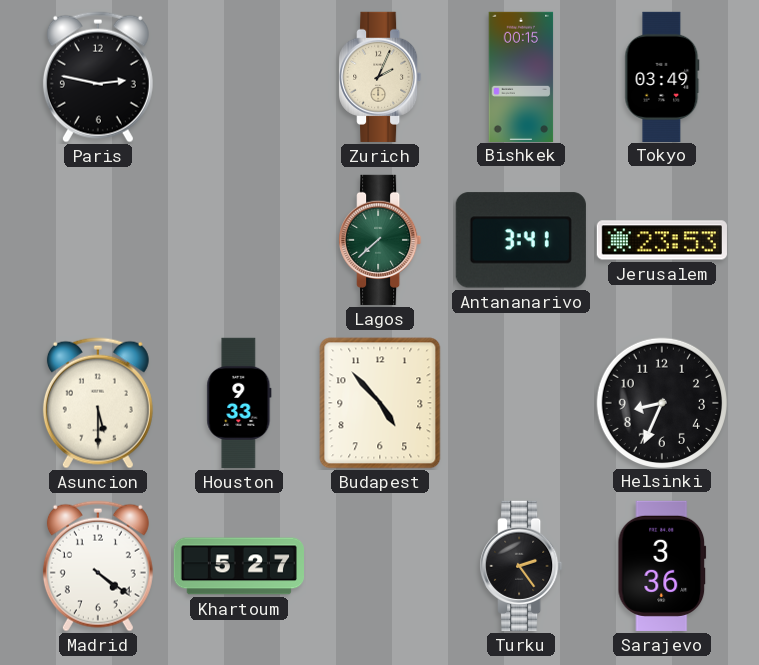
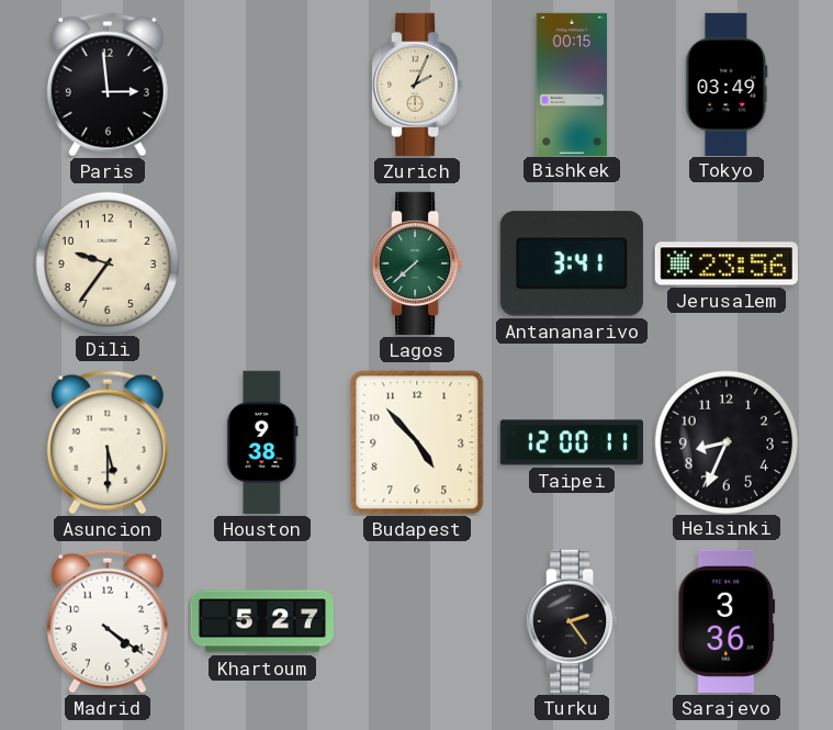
Paris: 2:47 -> 2:59 (108, 85)
Dili: none -> 9:36 (106, 262)
Jerusalem: 23:53 -> 23:56 (727, 263)
Houston: 9:33 -> 9:38 (262, 442)
Taipei: none -> 12:00 (572, 442)
